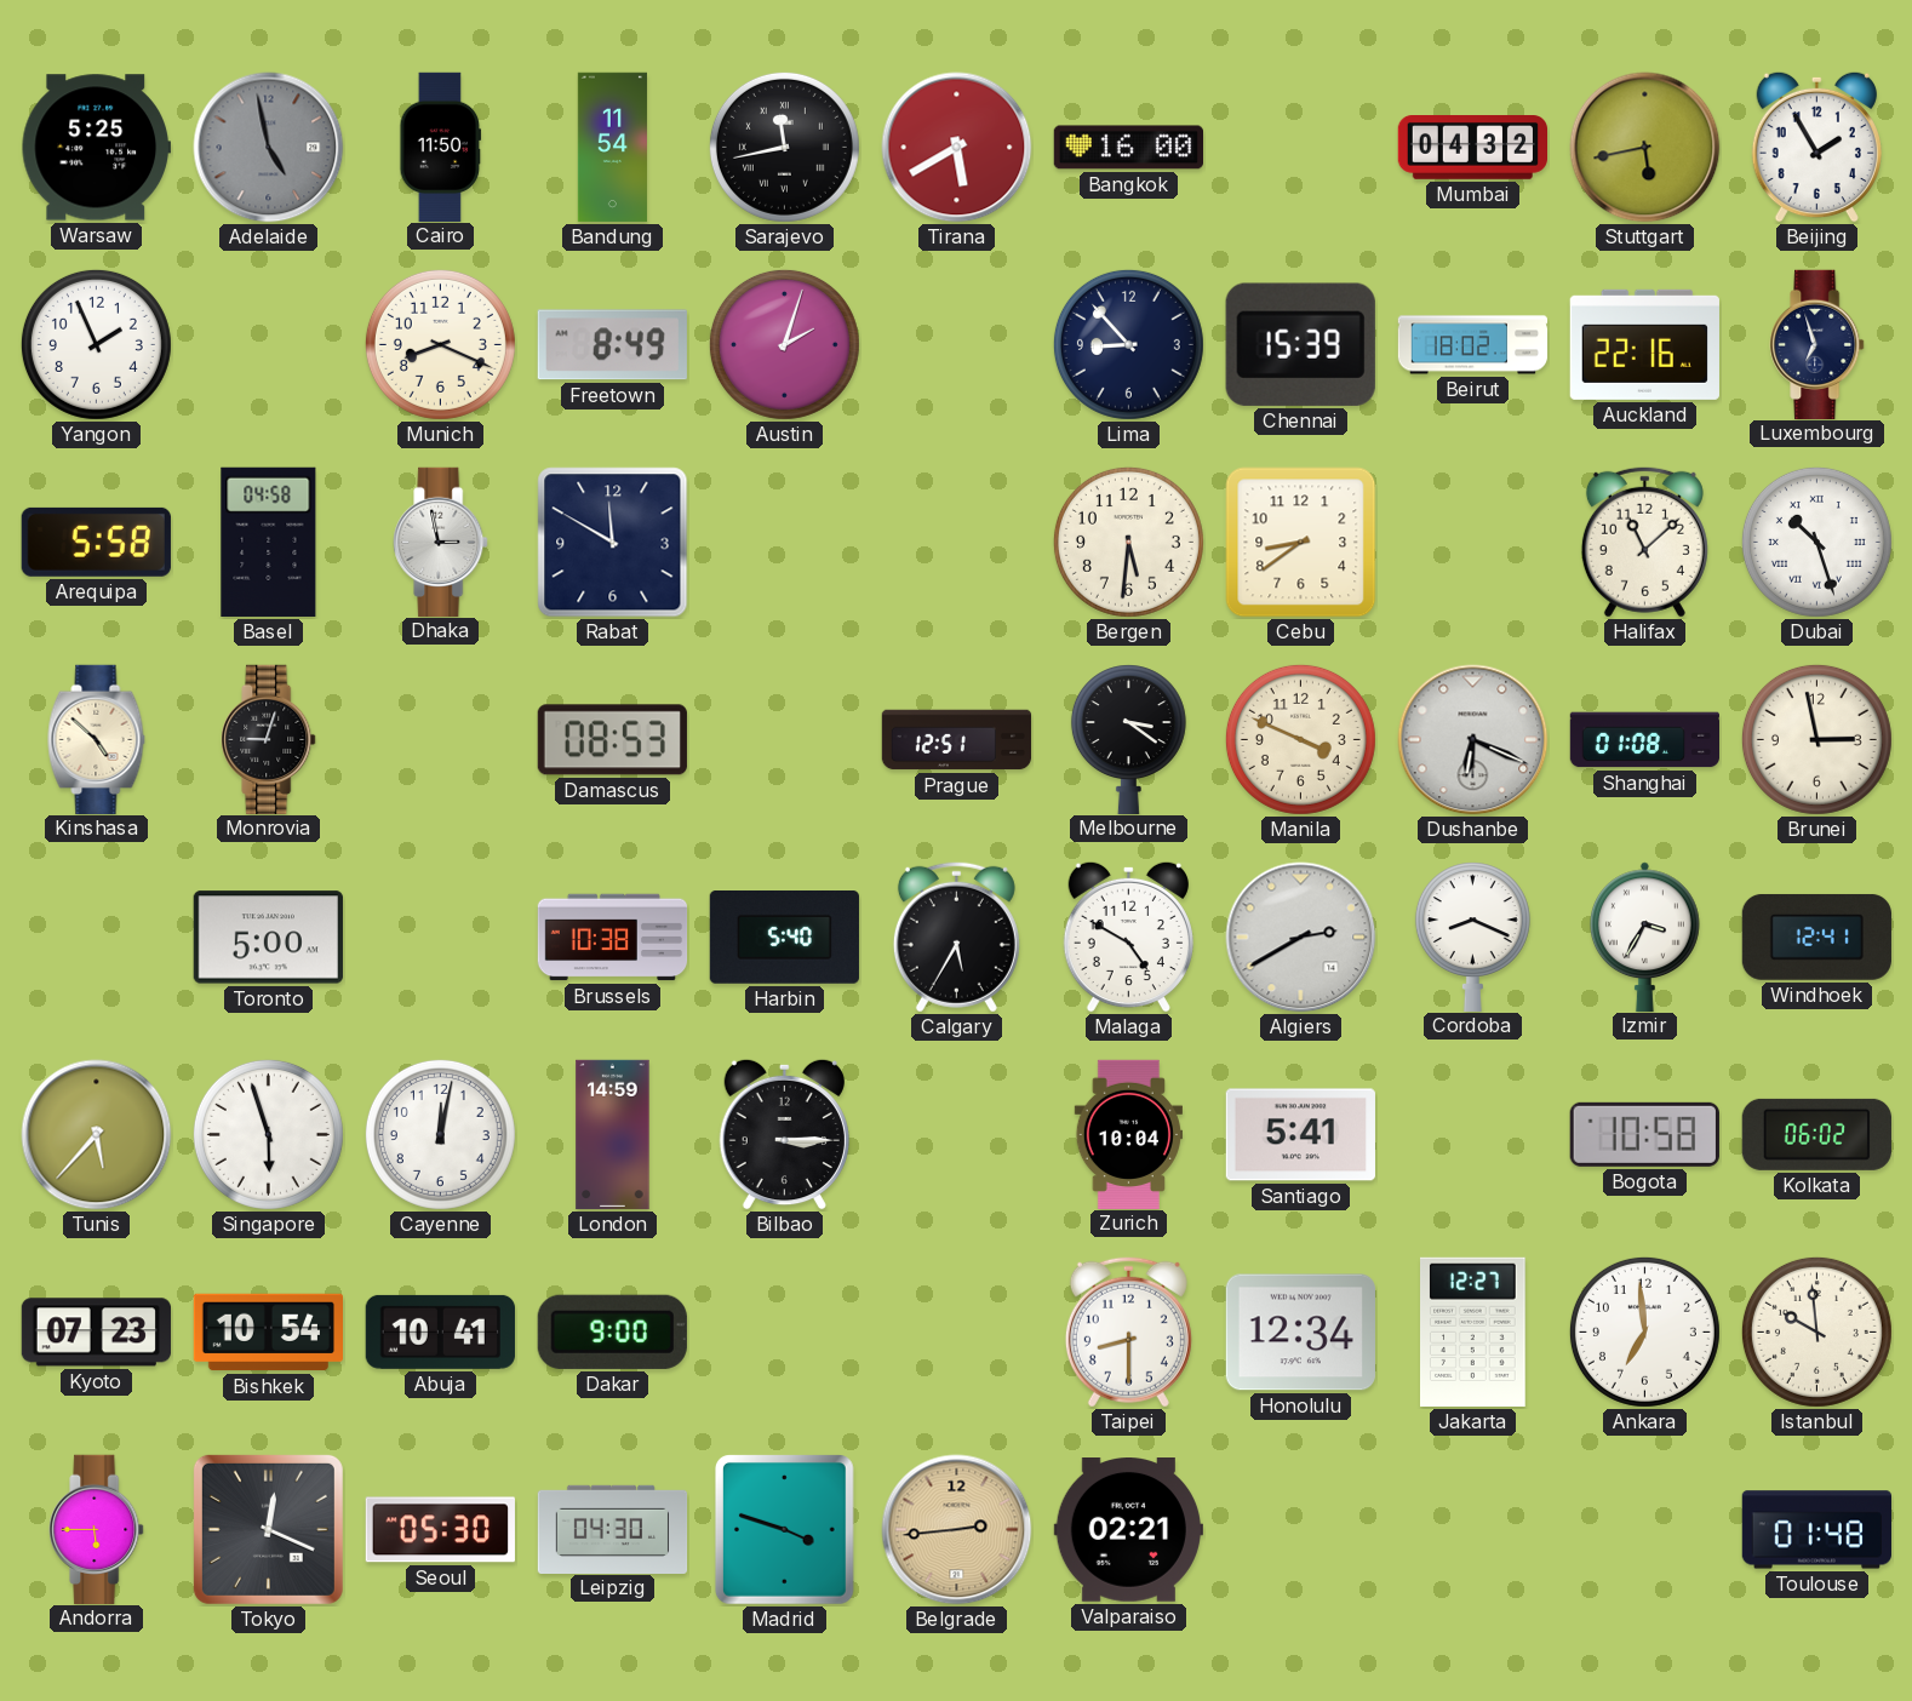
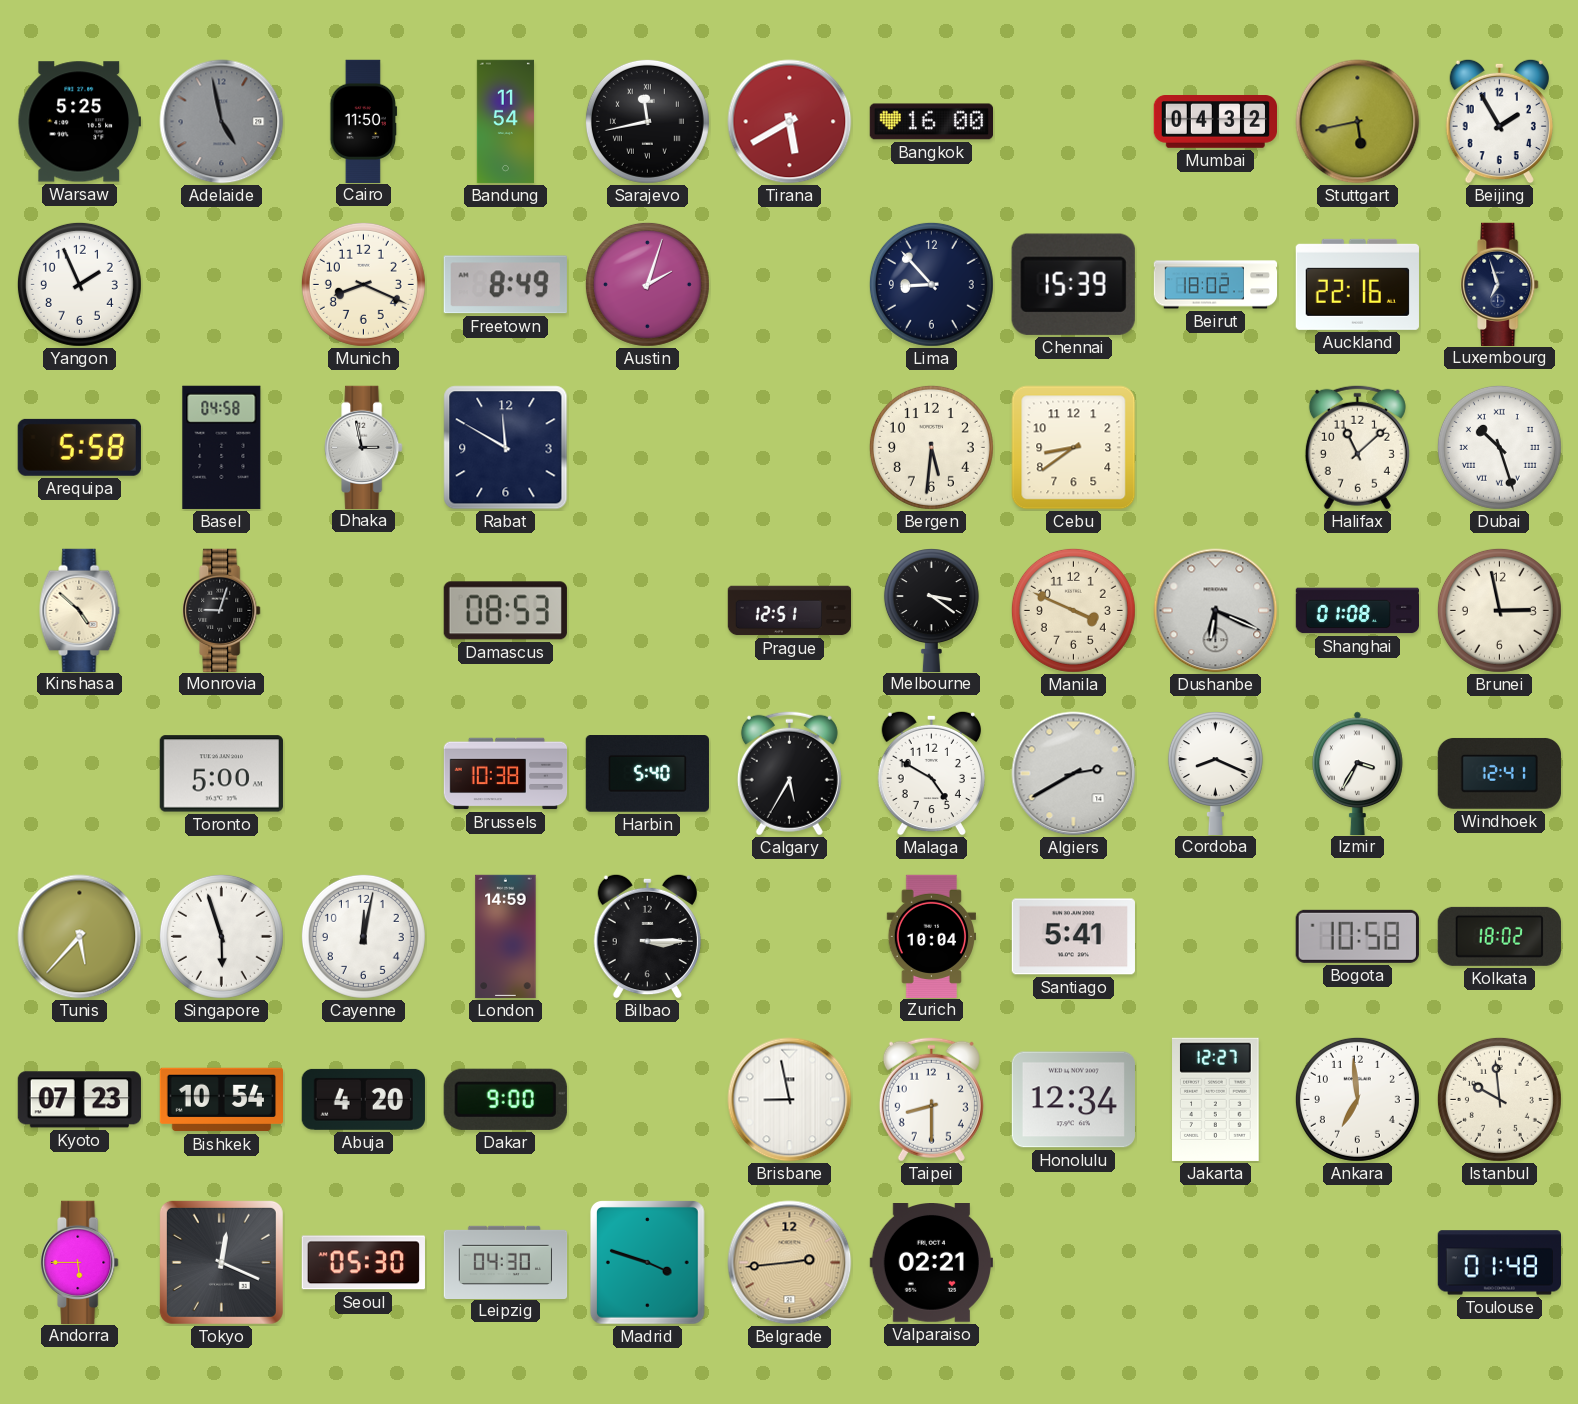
Kolkata: 06:02 -> 18:02 (1499, 936)
Abuja: 10:41 -> 4:20 (363, 1099)
Brisbane: none -> 8:58 (790, 1100)
